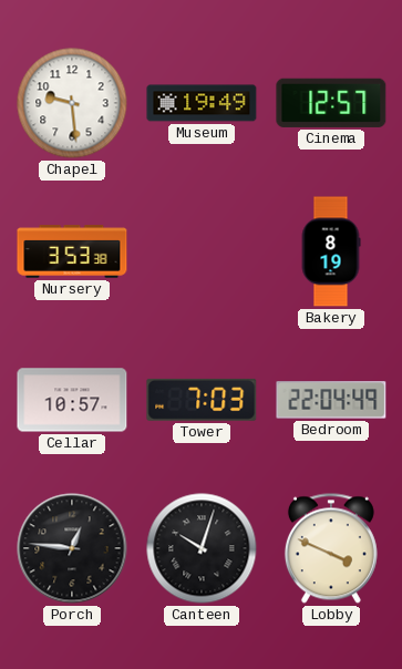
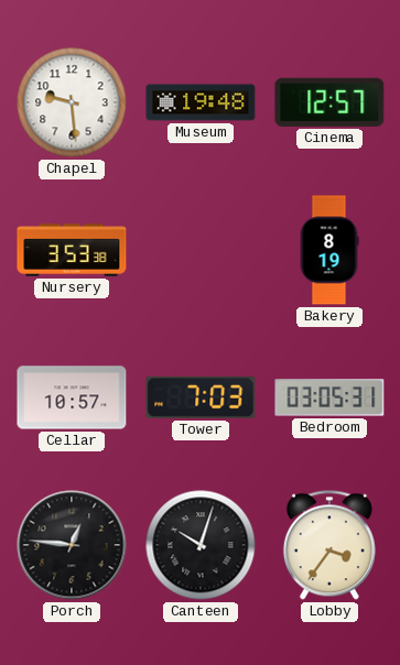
Museum: 19:49 -> 19:48 (201, 102)
Bedroom: 22:04 -> 03:05 (329, 397)
Lobby: 3:49 -> 3:36 (329, 545)
